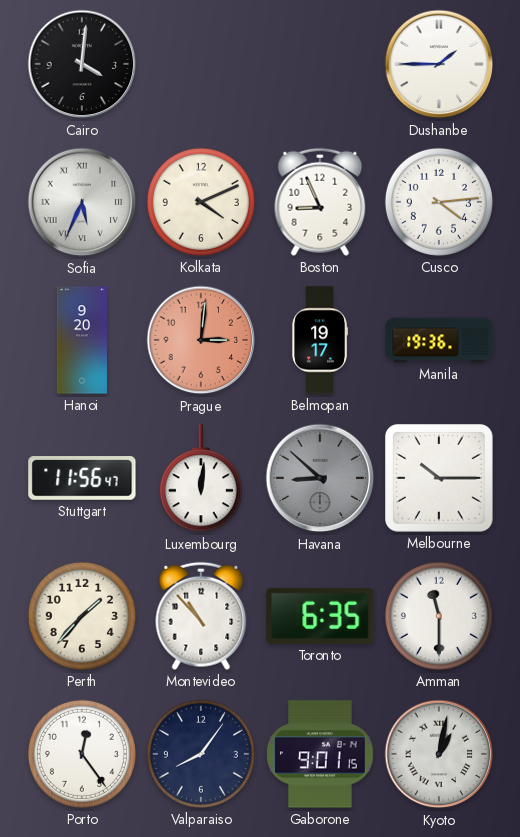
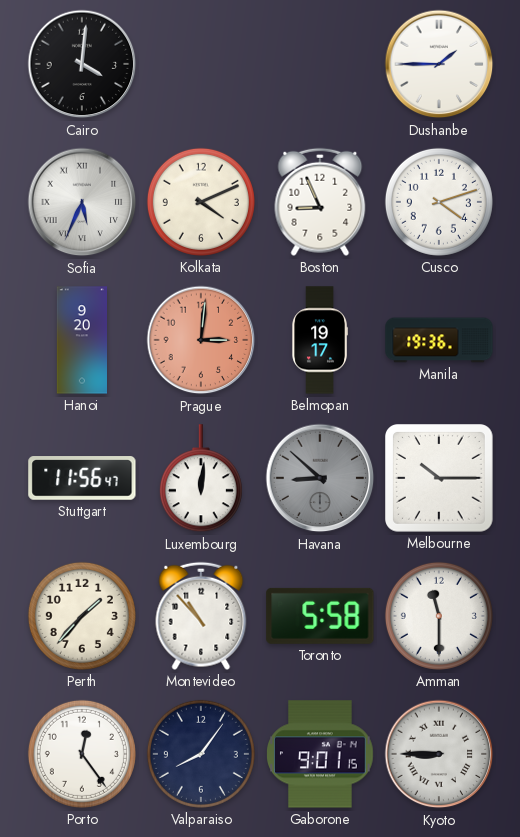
Cusco: 4:14 -> 4:12 (439, 202)
Toronto: 6:35 -> 5:58 (320, 616)
Kyoto: 1:02 -> 8:45 (439, 754)
